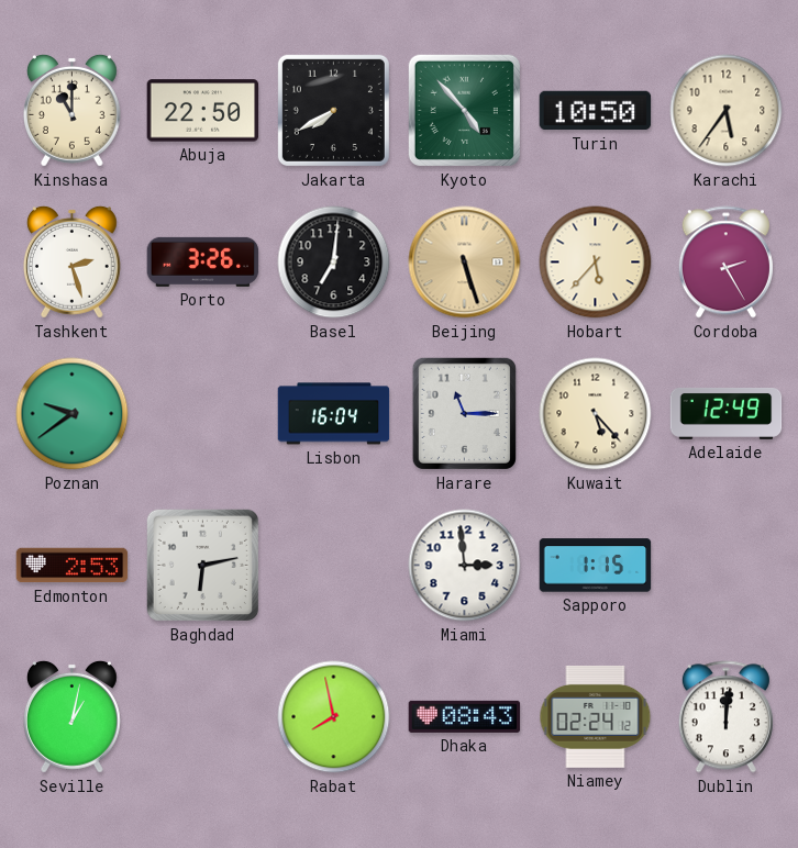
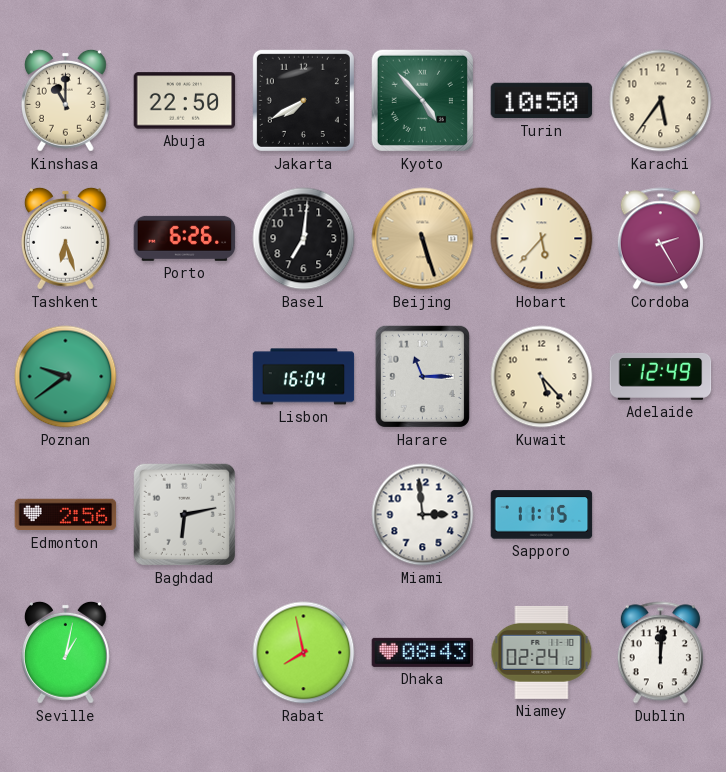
Tashkent: 2:27 -> 6:27 (65, 238)
Porto: 3:26 -> 6:26 (185, 238)
Edmonton: 2:53 -> 2:56 (66, 515)
Sapporo: 1:15 -> 11:15 (542, 515)
